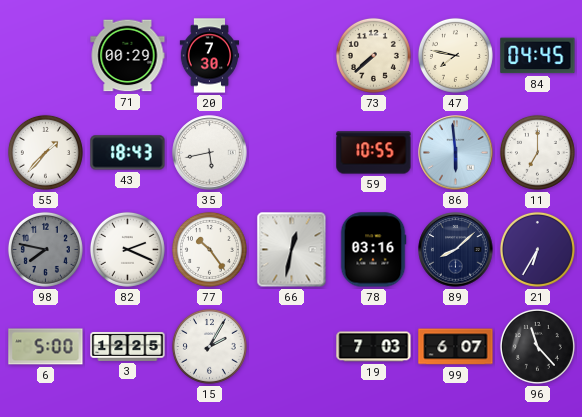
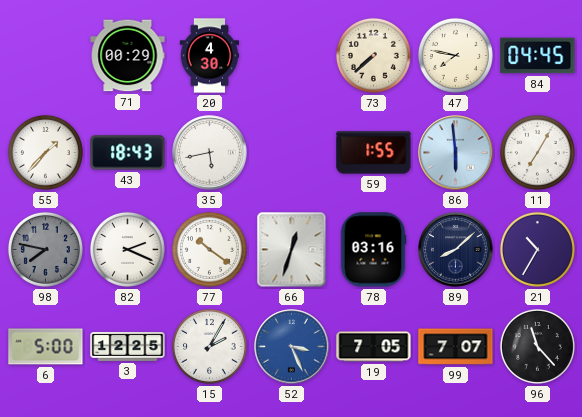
20: 7:30 -> 4:30 (210, 56)
59: 10:55 -> 1:55 (374, 153)
11: 7:00 -> 7:05 (537, 152)
77: 10:24 -> 10:21 (209, 249)
66: 12:32 -> 12:33 (292, 250)
21: 6:35 -> 10:35 (537, 249)
52: none -> 3:26 (292, 347)
19: 7:03 -> 7:05 (374, 347)
99: 6:07 -> 7:07 (456, 347)
